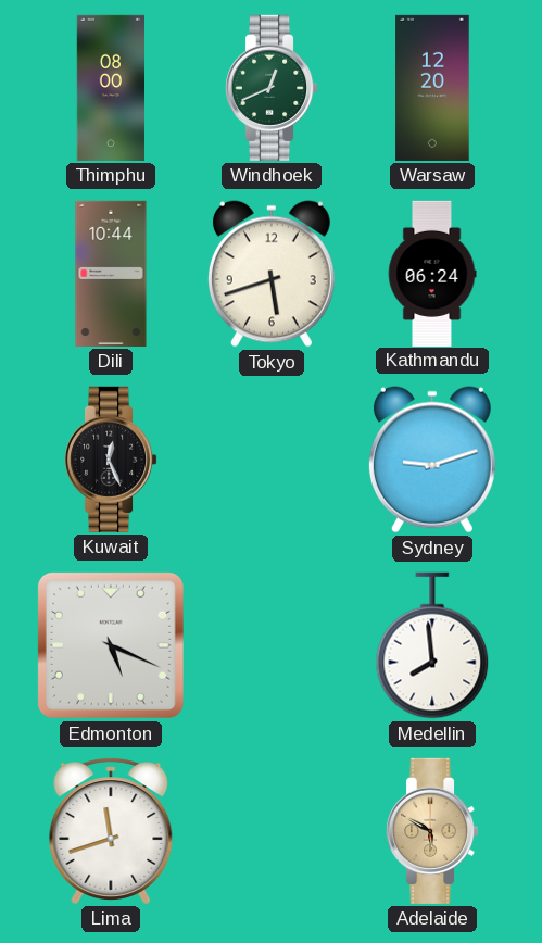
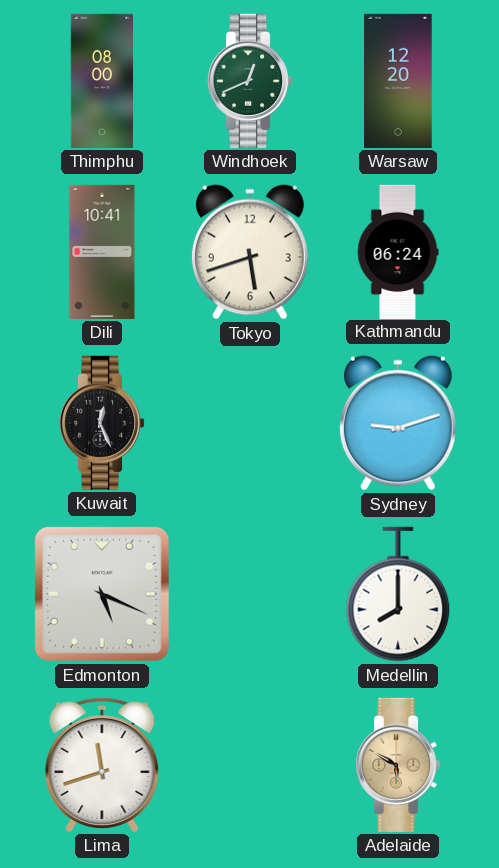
Dili: 10:44 -> 10:41 (102, 252)
Medellin: 7:59 -> 8:00 (398, 594)
